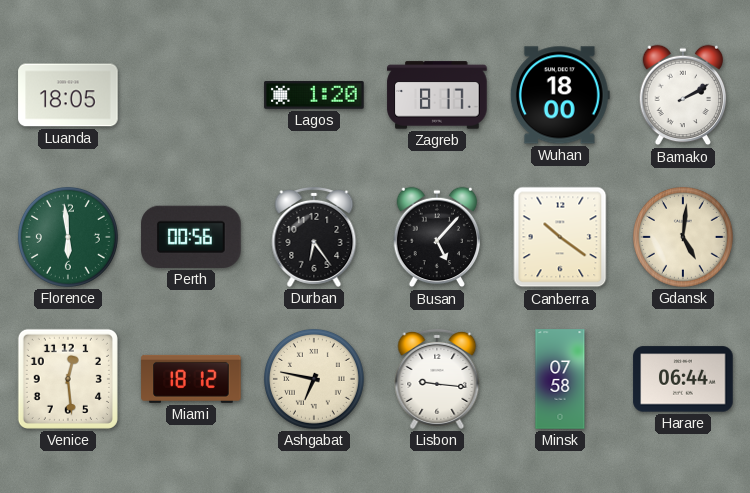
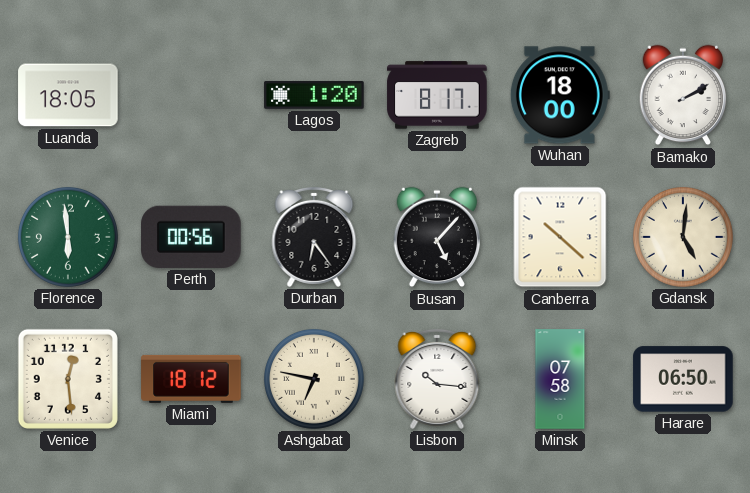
Canberra: 10:21 -> 10:22 (560, 237)
Lisbon: 9:16 -> 10:16 (437, 379)
Harare: 06:44 -> 06:50 (683, 379)
